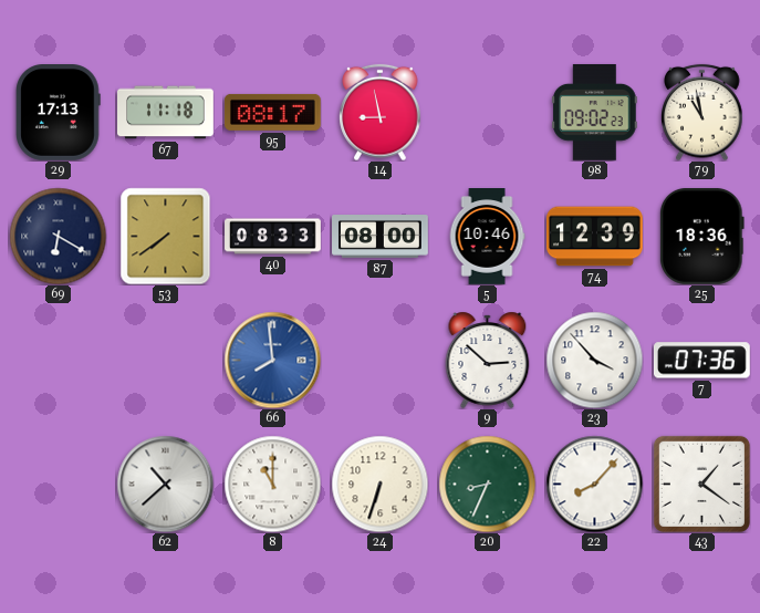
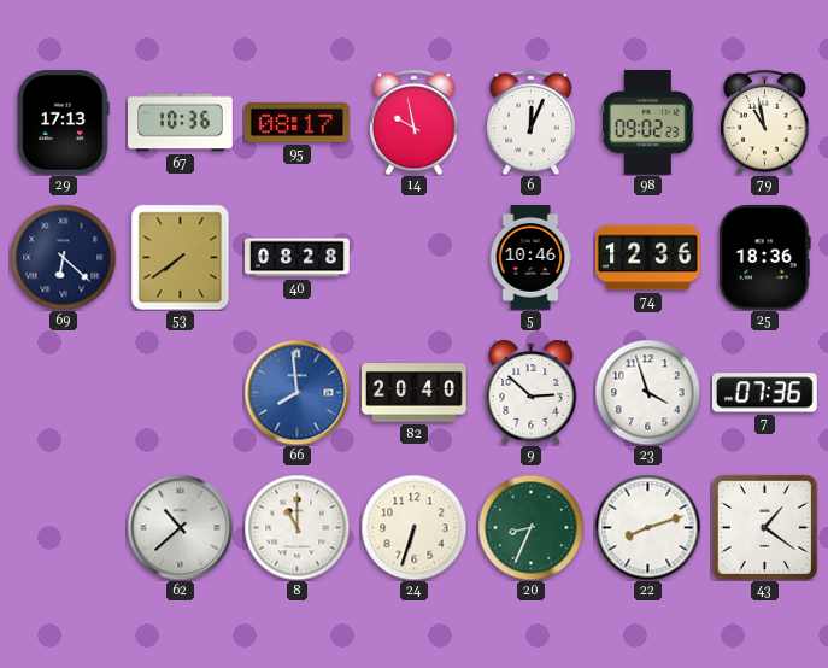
67: 11:18 -> 10:36 (181, 123)
14: 8:58 -> 9:58 (415, 122)
6: none -> 12:04 (532, 122)
69: 6:20 -> 6:22 (63, 257)
40: 08:33 -> 08:28 (298, 258)
87: 08:00 -> none (381, 237)
74: 12:39 -> 12:36 (648, 258)
82: none -> 20:40 (415, 393)
23: 3:53 -> 3:57 (647, 392)
22: 8:07 -> 8:12 (647, 527)
